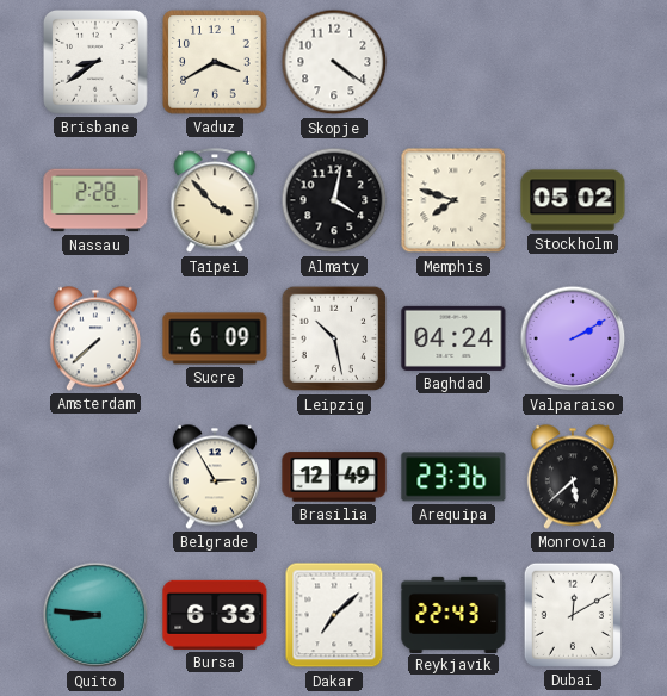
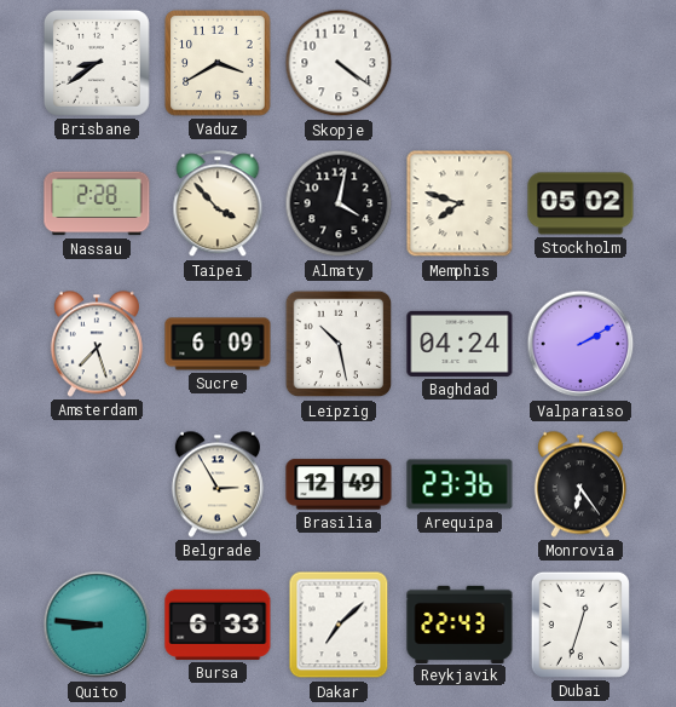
Amsterdam: 7:38 -> 7:27 (97, 344)
Monrovia: 5:38 -> 6:24 (580, 484)
Dubai: 12:10 -> 12:33 (580, 625)
